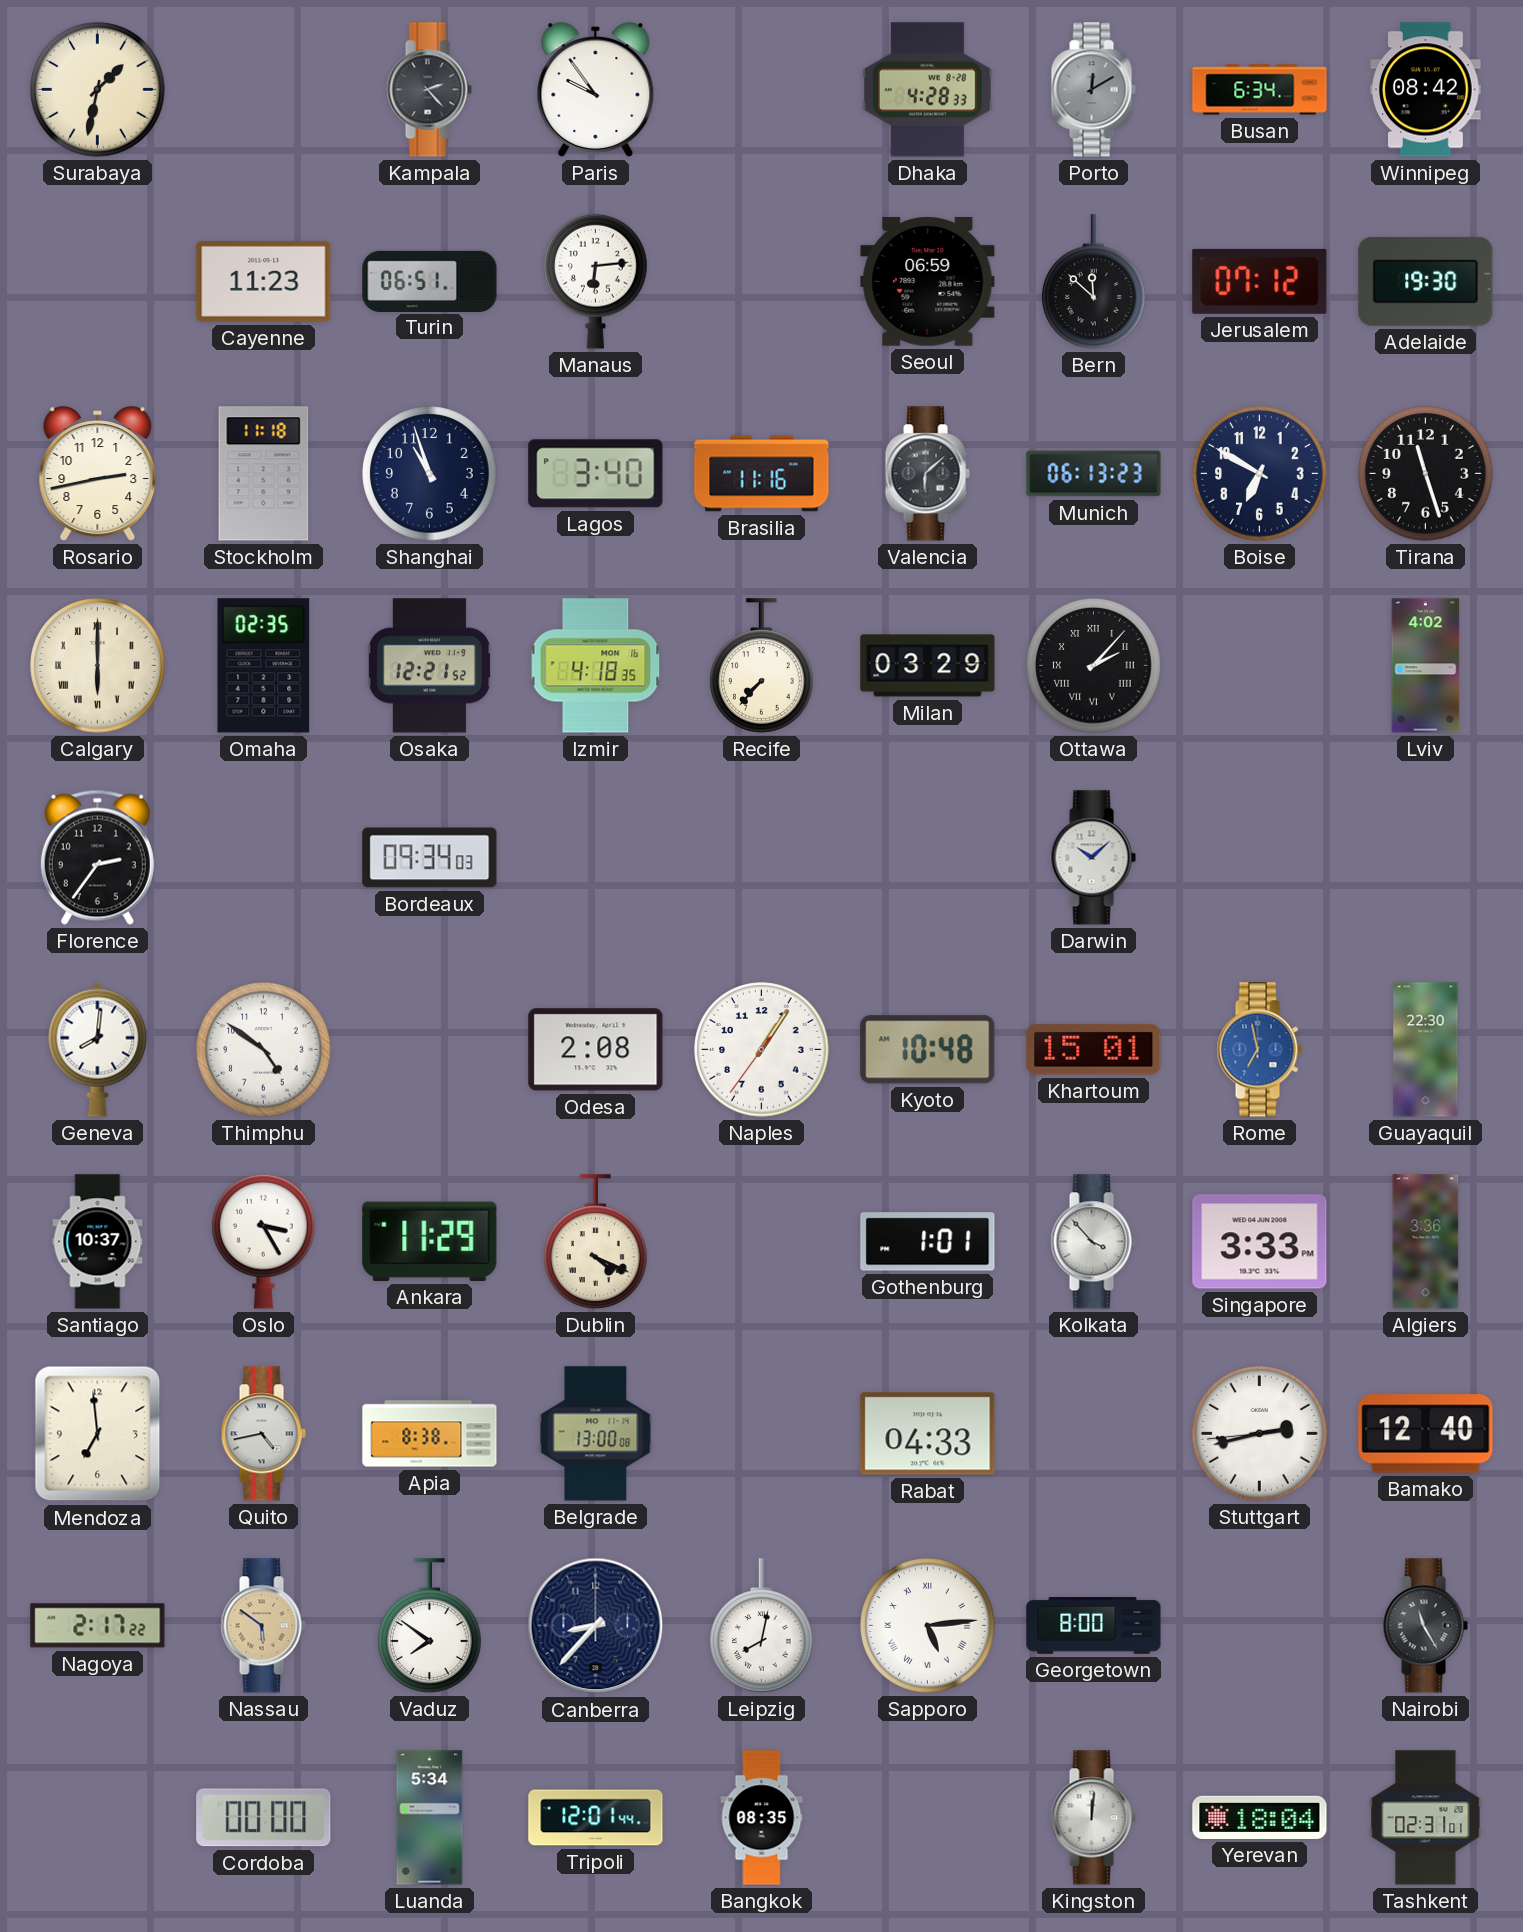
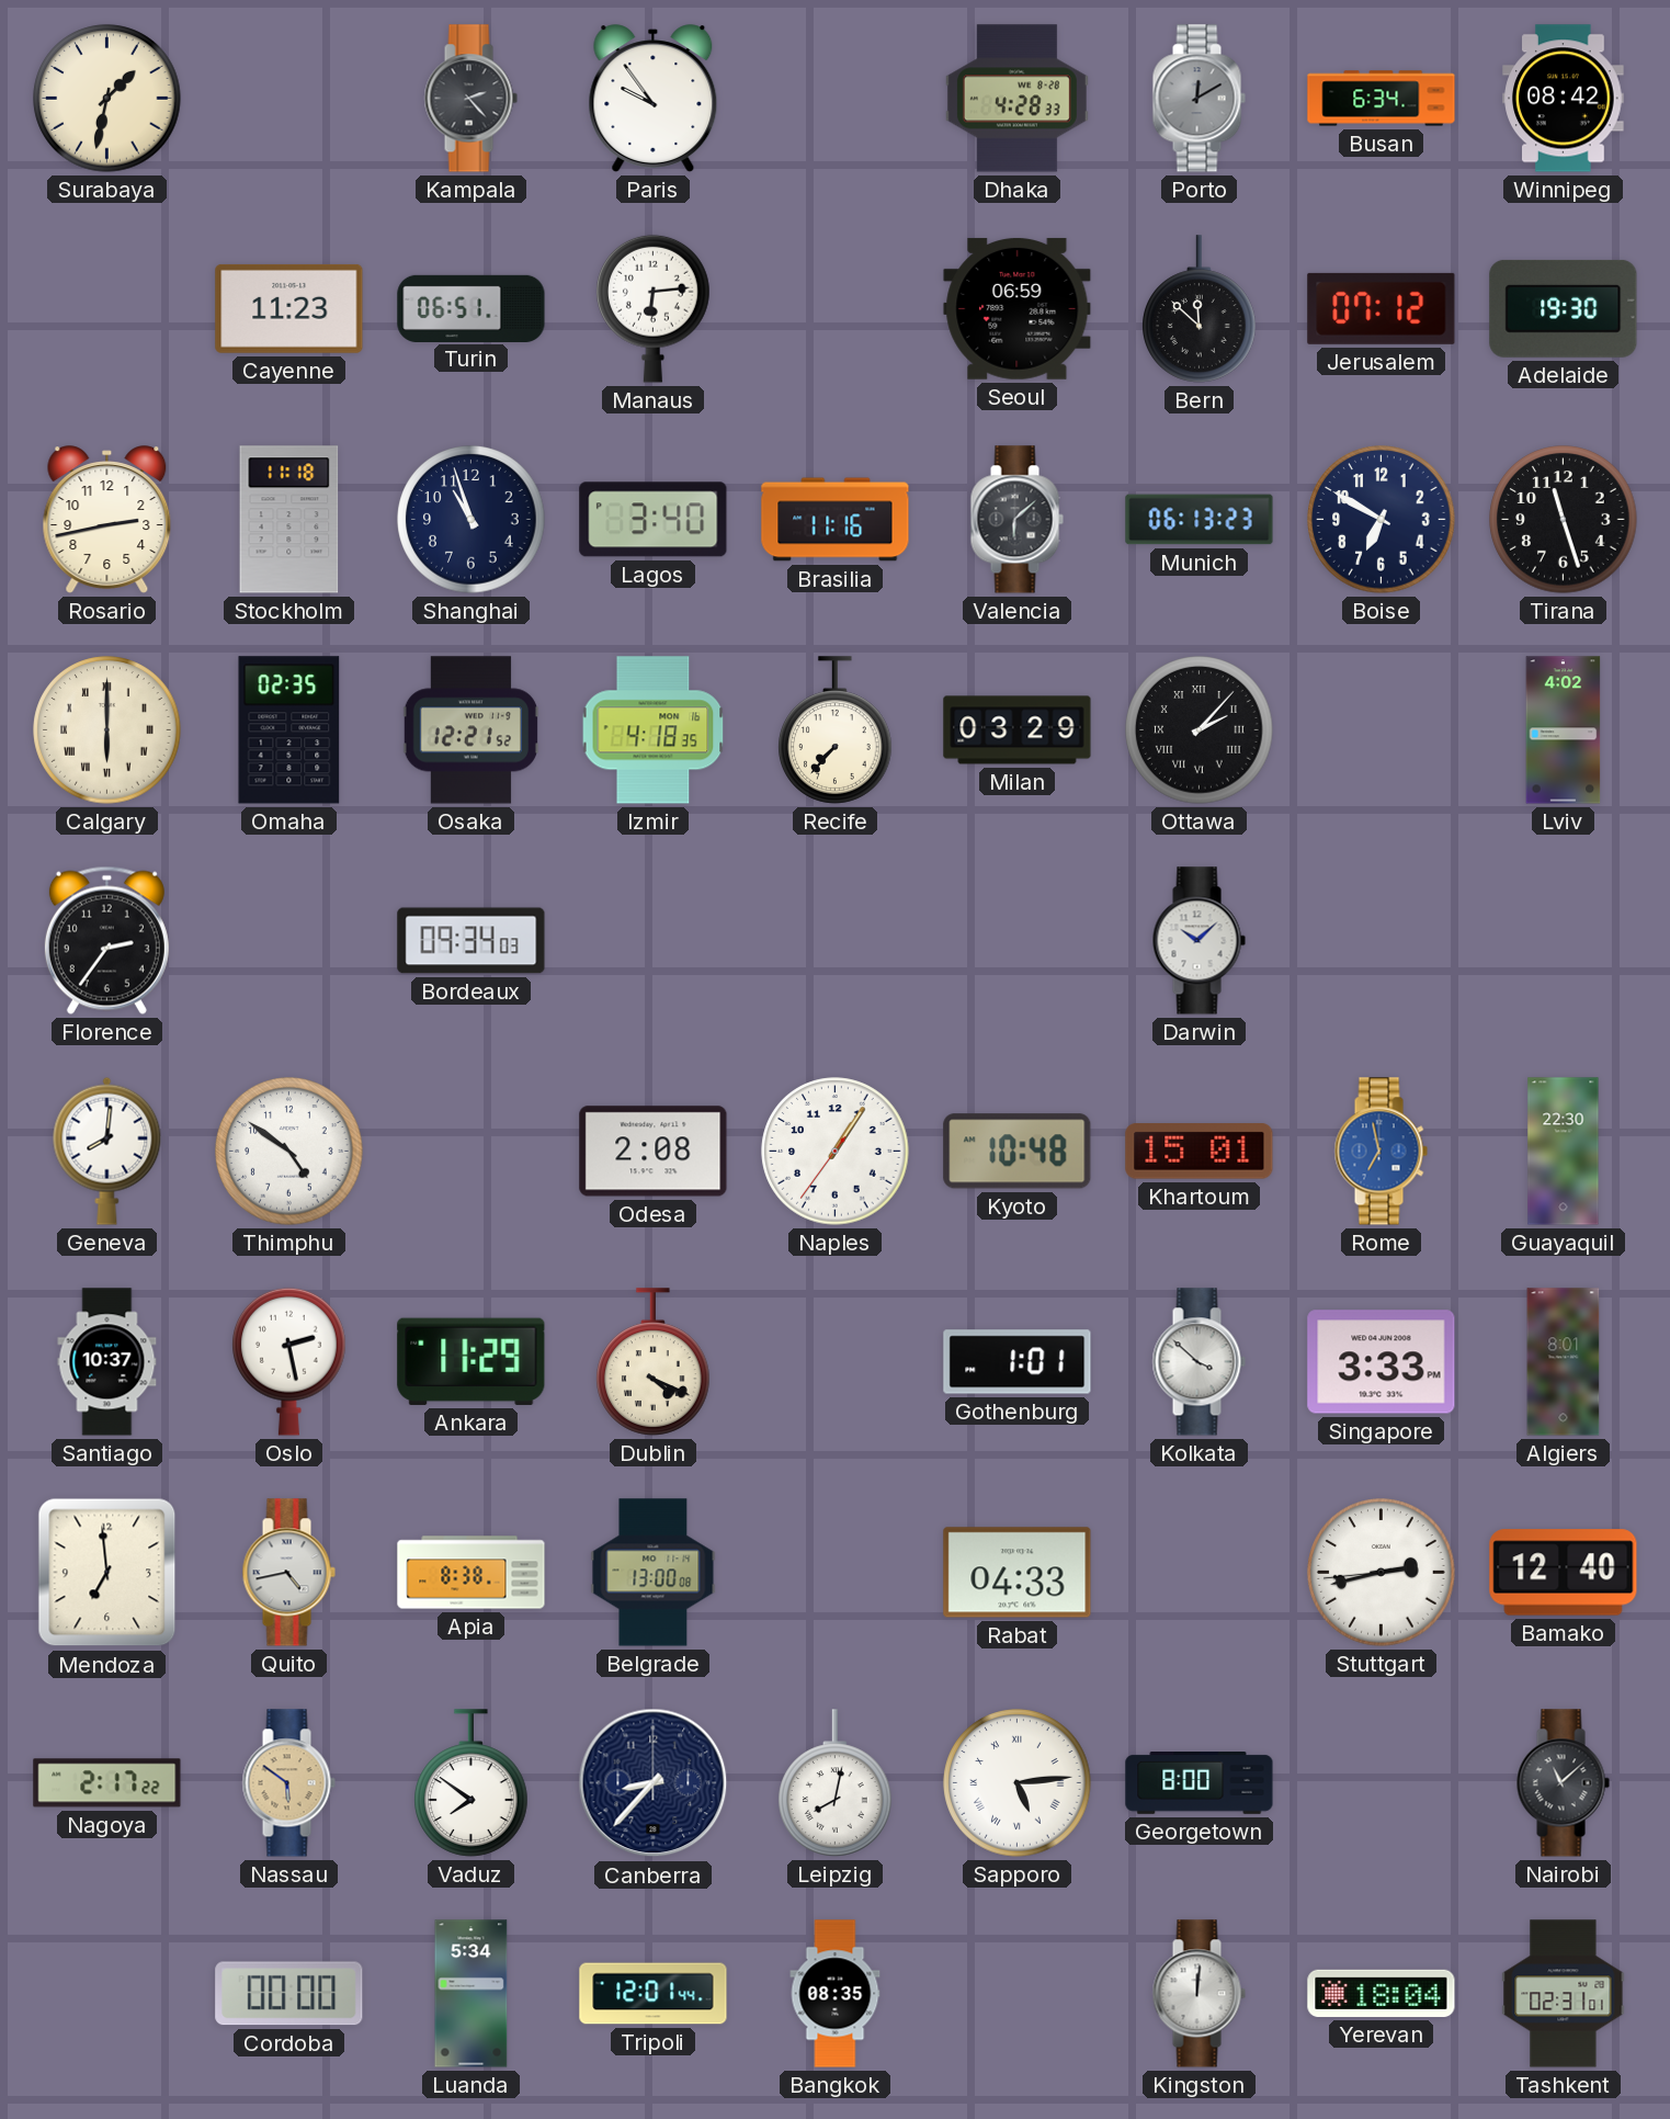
Oslo: 3:25 -> 2:28 (289, 1361)
Kolkata: 3:53 -> 3:52 (1198, 1362)
Algiers: 3:36 -> 8:01 (1564, 1362)
Nairobi: 11:25 -> 11:08 (1563, 1783)
